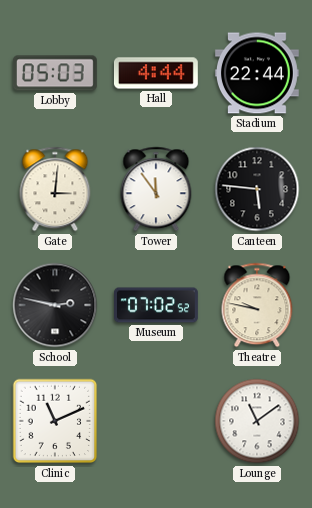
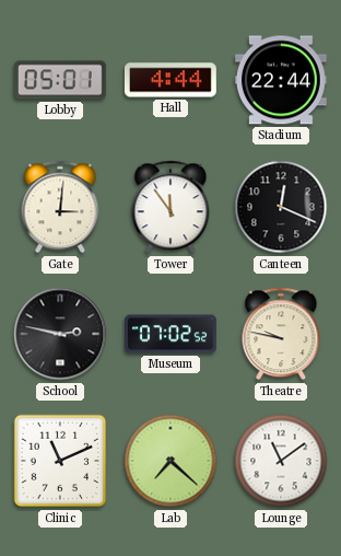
Lobby: 05:03 -> 05:01 (60, 80)
Canteen: 5:46 -> 12:19 (281, 207)
Lab: none -> 7:22 (170, 461)
